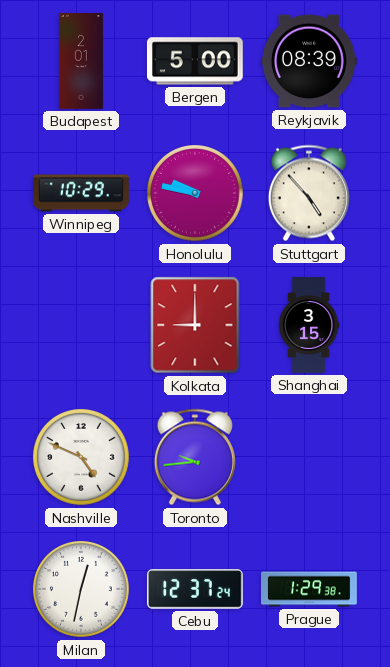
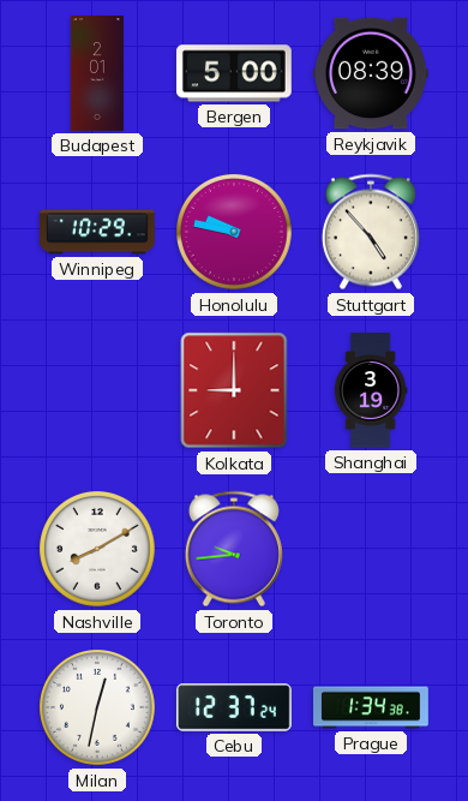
Shanghai: 3:15 -> 3:19 (371, 390)
Nashville: 4:49 -> 8:10 (98, 550)
Prague: 1:29 -> 1:34 (371, 707)
